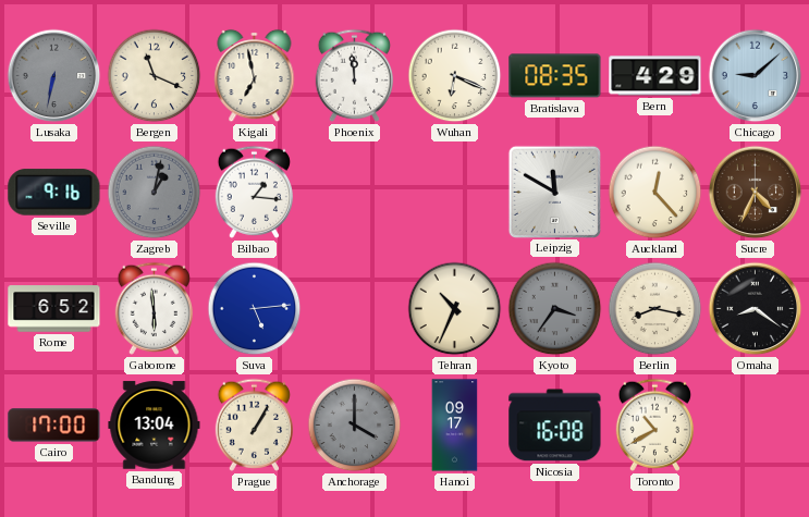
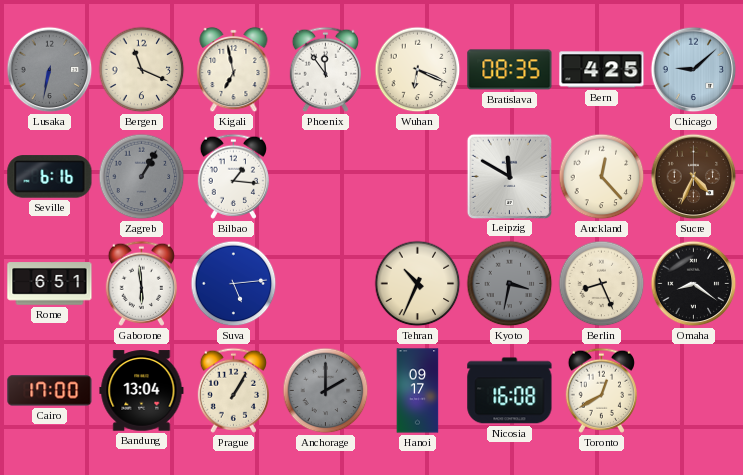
Phoenix: 11:59 -> 11:54 (325, 69)
Bern: 4:29 -> 4:25 (602, 70)
Seville: 9:16 -> 6:16 (50, 177)
Zagreb: 1:02 -> 1:05 (142, 177)
Rome: 6:52 -> 6:51 (50, 284)
Kyoto: 3:36 -> 3:32 (510, 284)
Berlin: 8:17 -> 8:26 (602, 284)
Anchorage: 4:00 -> 2:00 (326, 391)
Toronto: 10:40 -> 12:40 (601, 390)
